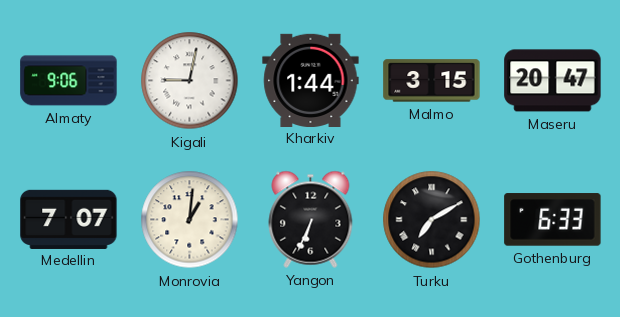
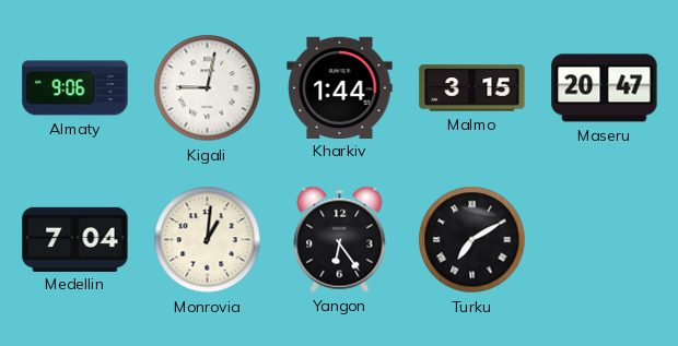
Medellin: 7:07 -> 7:04 (75, 239)
Yangon: 6:34 -> 6:24 (340, 239)
Gothenburg: 6:33 -> none (553, 220)
